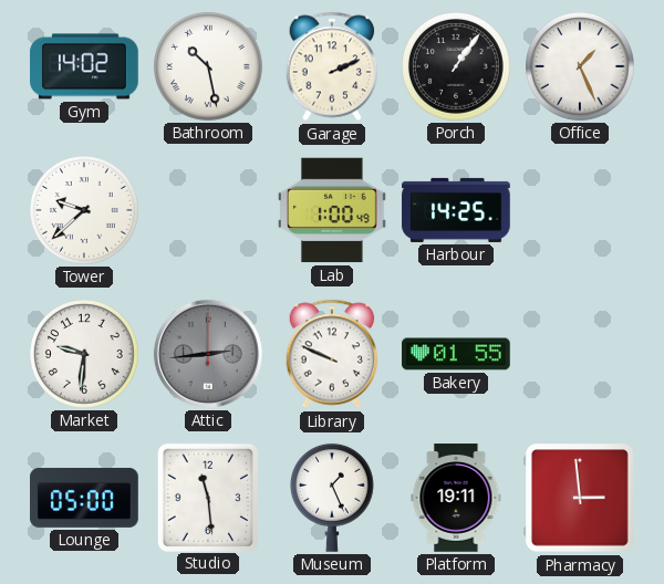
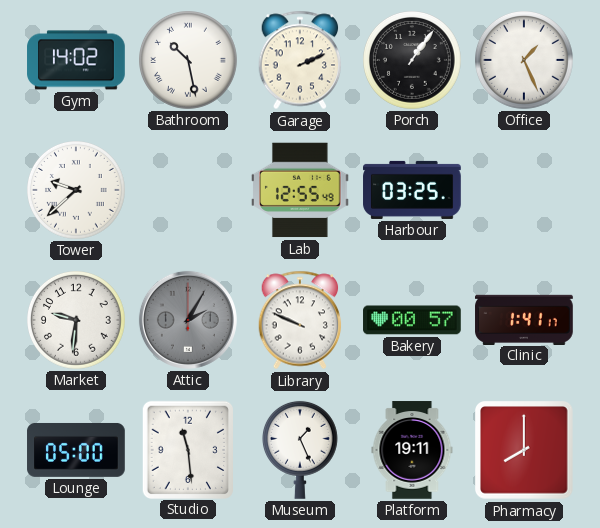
Lab: 1:00 -> 12:55 (300, 190)
Harbour: 14:25 -> 03:25 (412, 190)
Attic: 2:44 -> 2:05 (188, 320)
Bakery: 01:55 -> 00:57 (412, 320)
Clinic: none -> 1:41 (524, 319)
Pharmacy: 2:59 -> 8:00 (524, 450)
